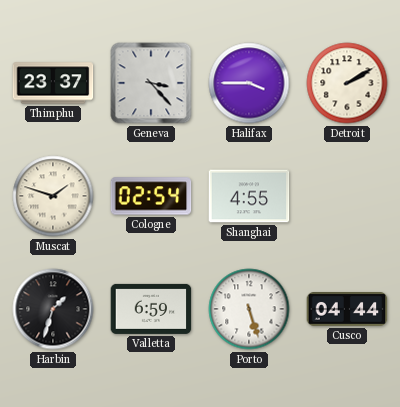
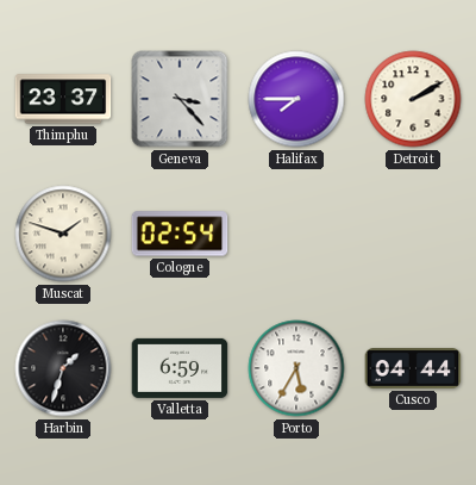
Halifax: 3:45 -> 7:45 (296, 99)
Shanghai: 4:55 -> none (249, 196)
Porto: 5:27 -> 5:35 (296, 368)
